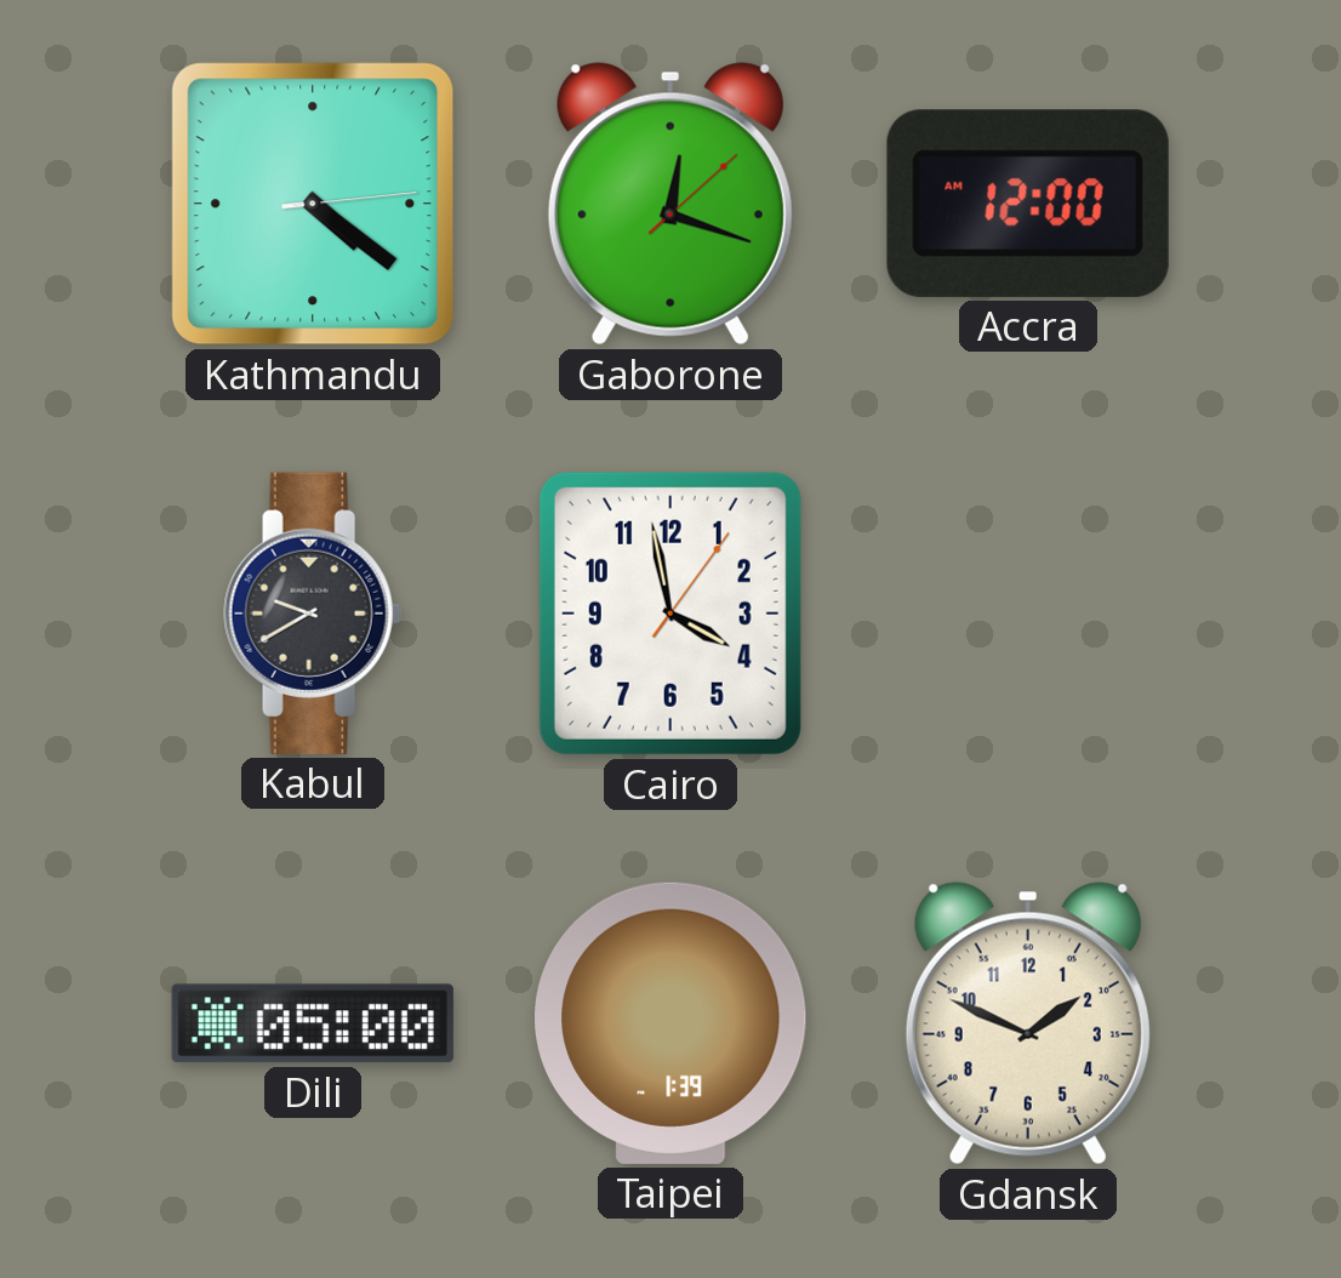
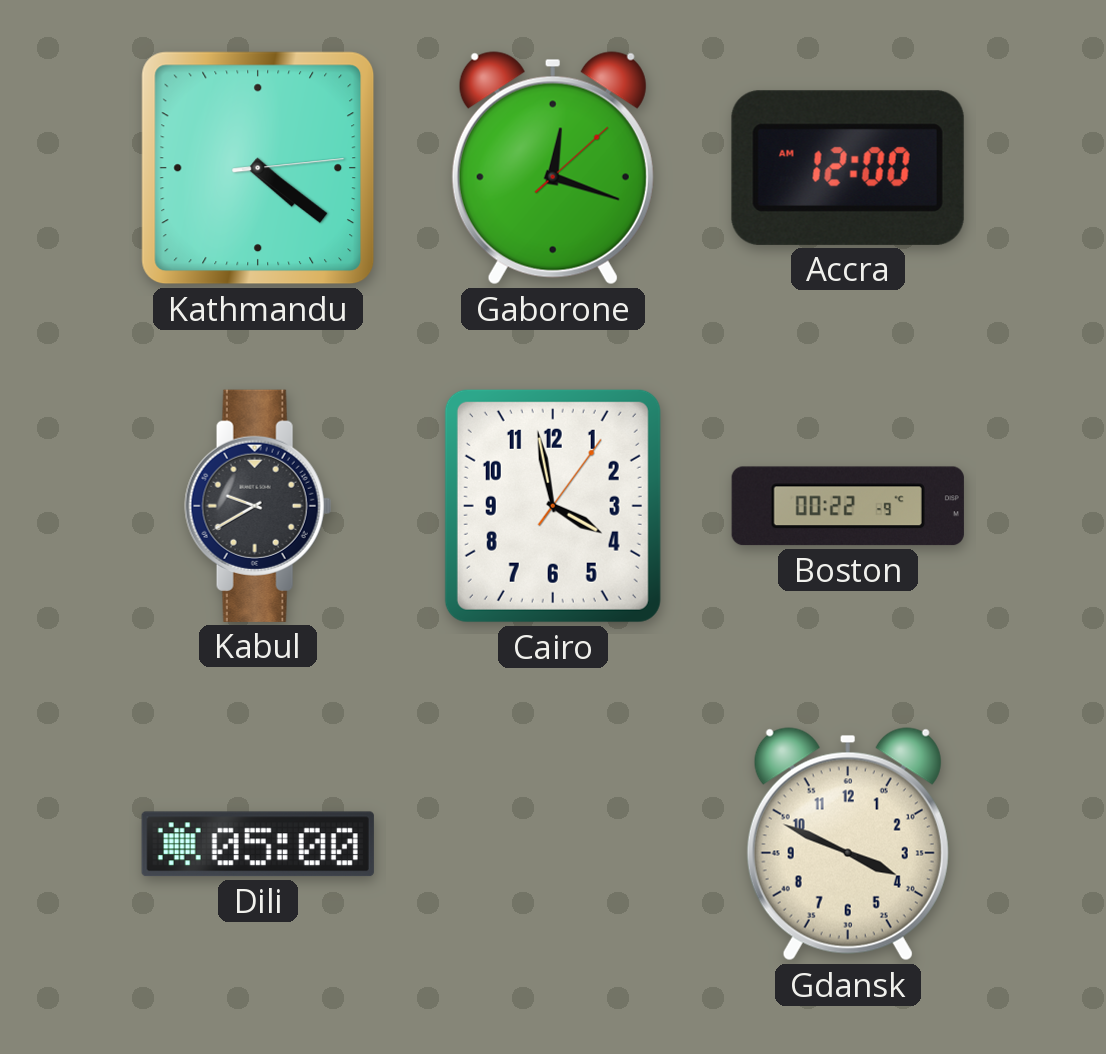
Boston: none -> 00:22 (848, 506)
Taipei: 1:39 -> none (672, 1023)
Gdansk: 1:49 -> 3:49 (848, 844)
